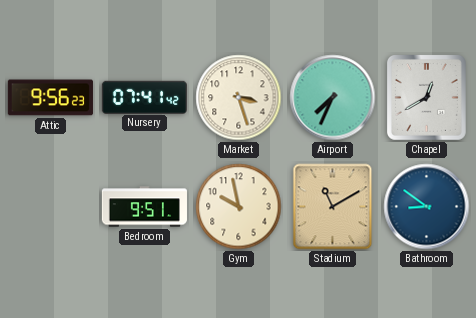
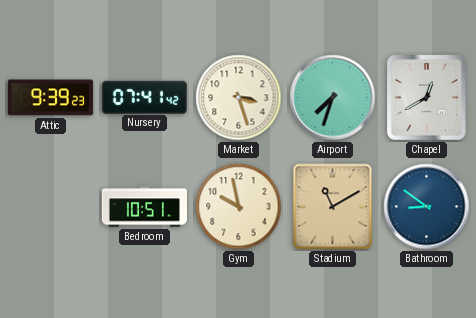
Attic: 9:56 -> 9:39 (50, 98)
Airport: 7:34 -> 7:33 (333, 98)
Bedroom: 9:51 -> 10:51 (144, 207)
